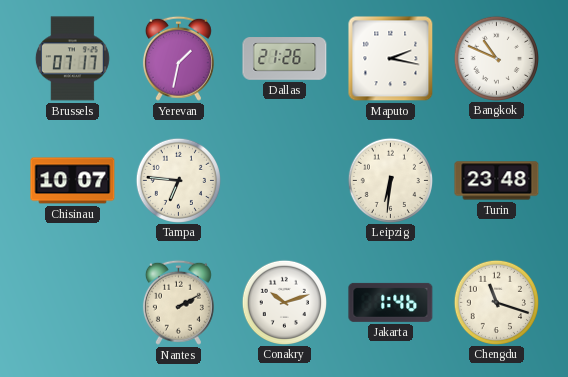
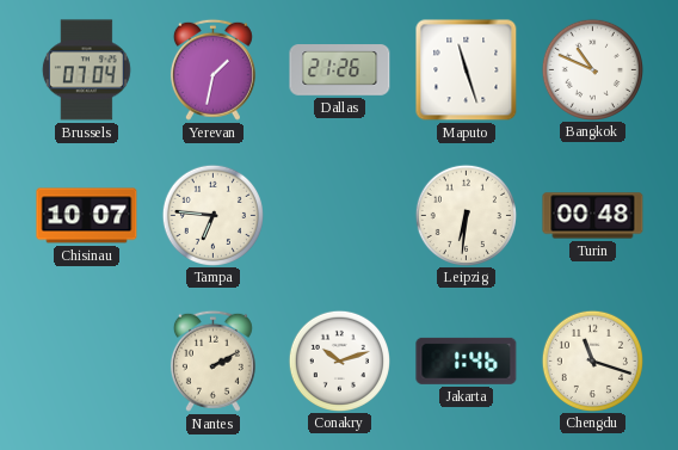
Brussels: 07:17 -> 07:04 (86, 70)
Maputo: 2:17 -> 11:27 (467, 70)
Turin: 23:48 -> 00:48 (593, 216)
